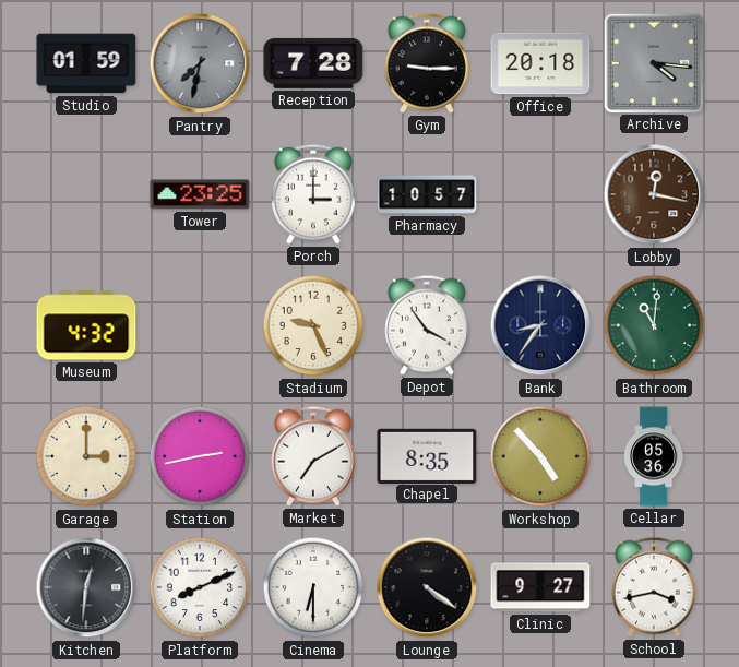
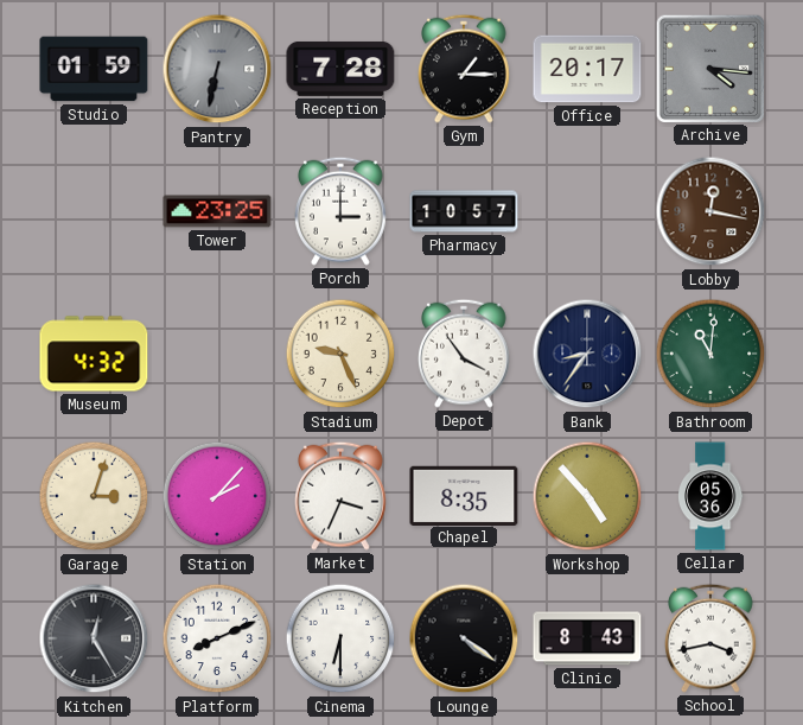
Pantry: 7:32 -> 6:32 (217, 69)
Gym: 9:15 -> 1:15 (465, 69)
Office: 20:18 -> 20:17 (587, 69)
Garage: 3:00 -> 3:03 (94, 496)
Station: 2:43 -> 2:07 (217, 496)
Market: 7:10 -> 3:34 (342, 496)
Kitchen: 12:31 -> 12:25 (94, 638)
Clinic: 9:27 -> 8:43 (587, 638)
